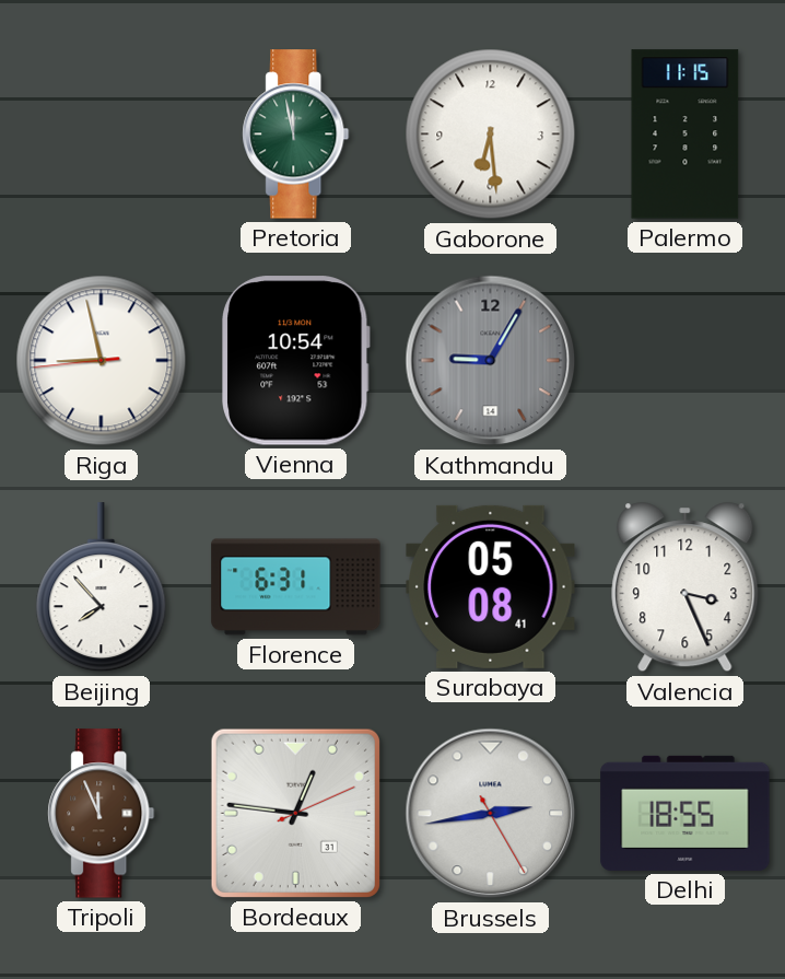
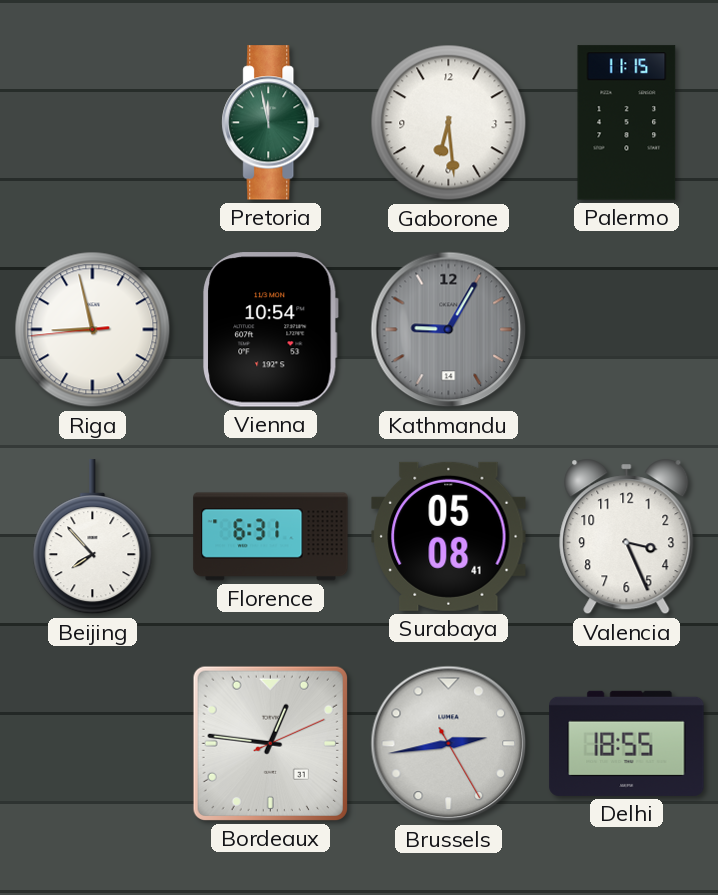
Tripoli: 11:56 -> none (102, 814)
